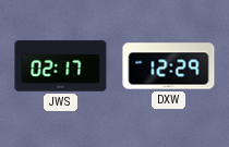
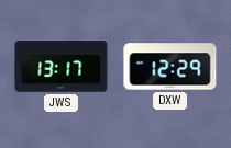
JWS: 02:17 -> 13:17 (62, 67)
